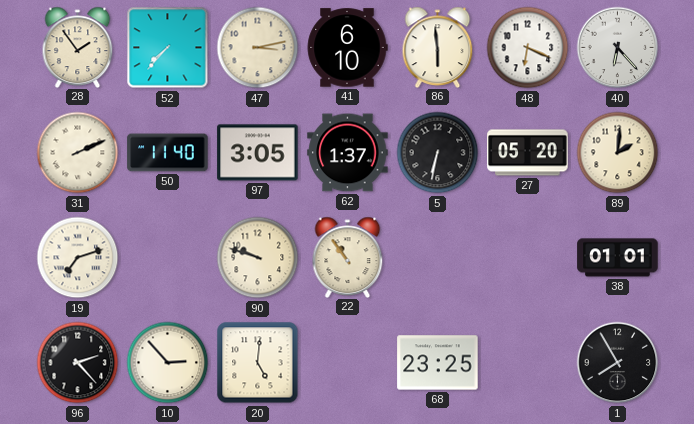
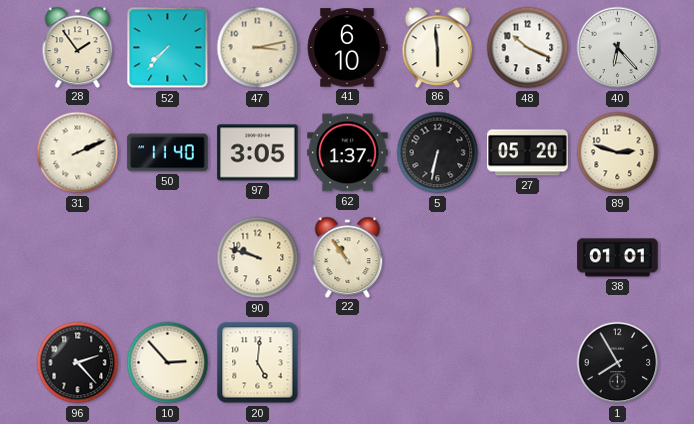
48: 6:19 -> 10:19 (528, 48)
89: 2:01 -> 2:48 (618, 153)
19: 7:12 -> none (78, 258)
68: 23:25 -> none (438, 363)
